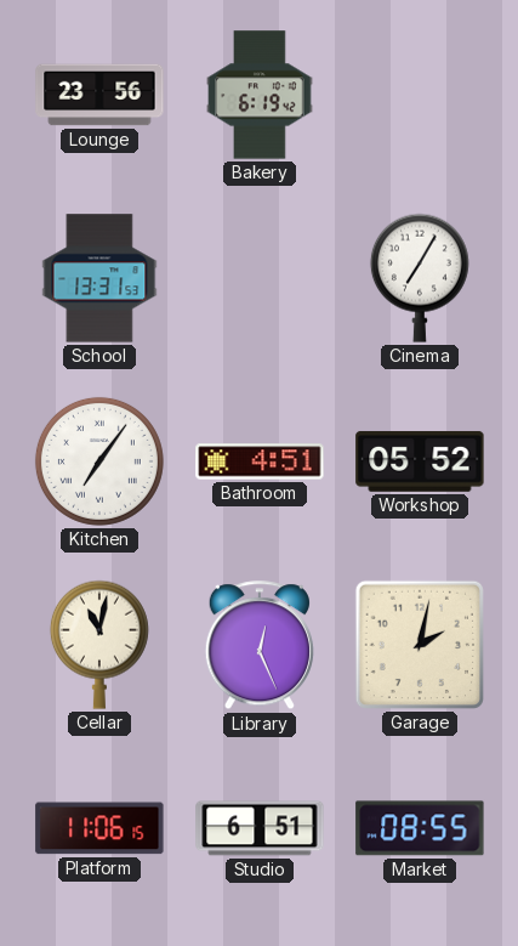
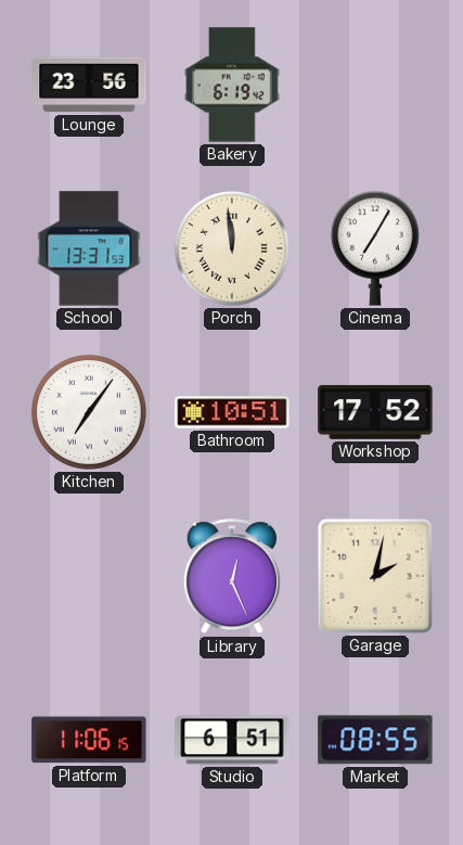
Porch: none -> 11:59 (232, 248)
Bathroom: 4:51 -> 10:51 (232, 412)
Workshop: 05:52 -> 17:52 (375, 412)
Cellar: 11:02 -> none (99, 645)
